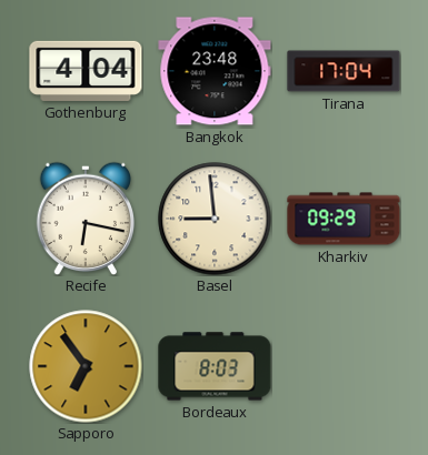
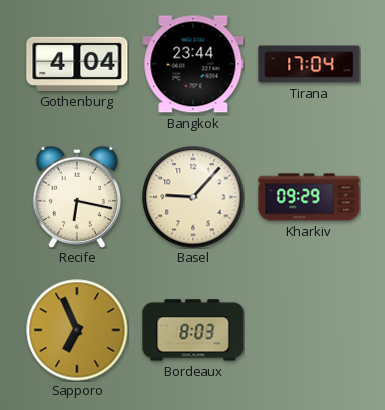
Bangkok: 23:48 -> 23:44 (193, 64)
Basel: 8:59 -> 9:07 (193, 197)
Sapporo: 6:54 -> 6:56 (77, 330)
